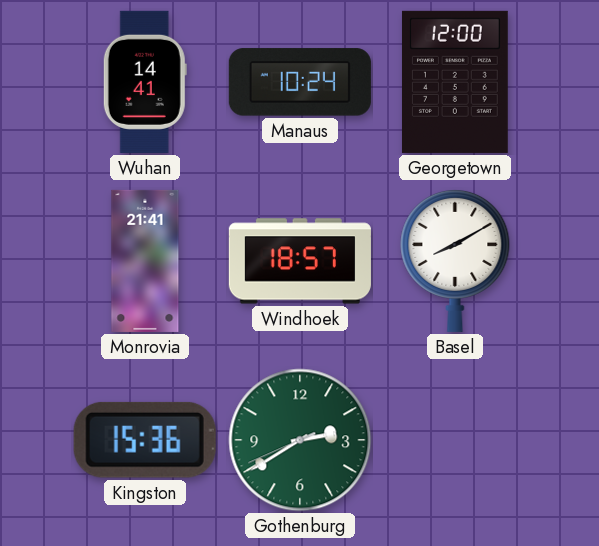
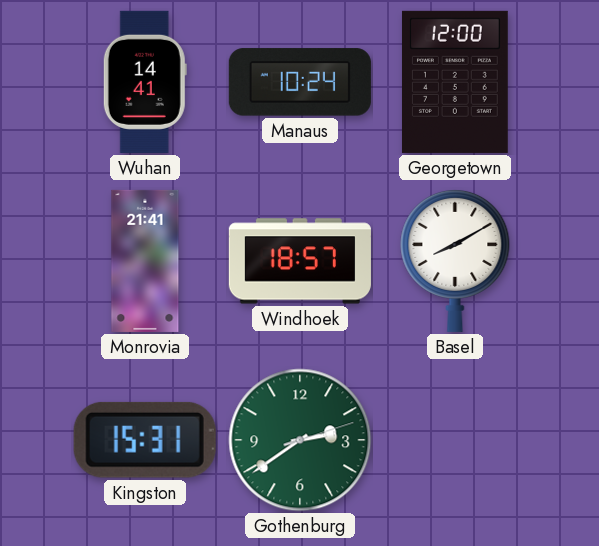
Kingston: 15:36 -> 15:31 (145, 440)
Gothenburg: 2:39:41 -> 2:39:12 (300, 440)
